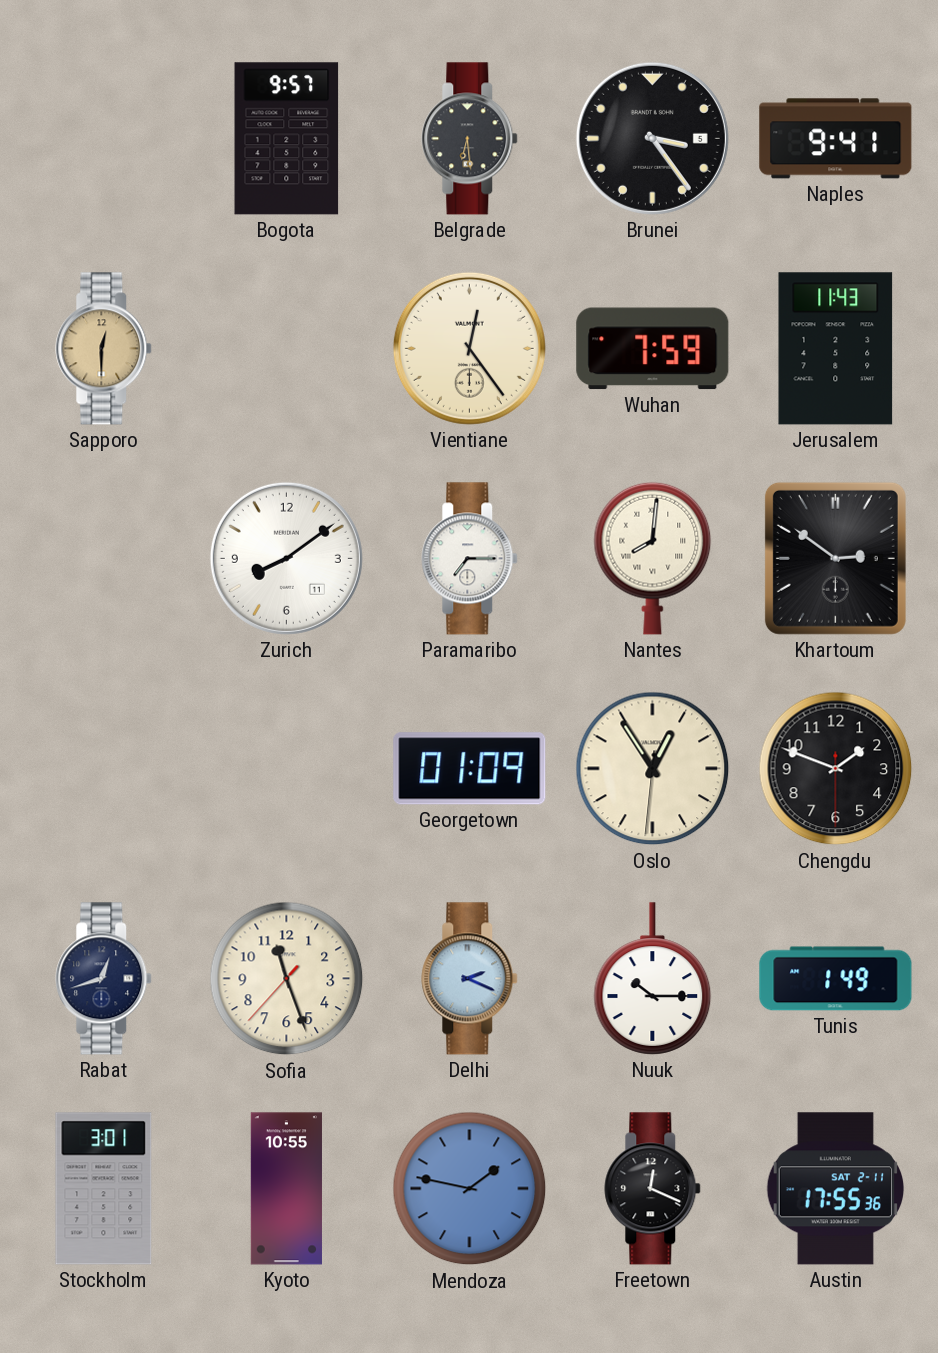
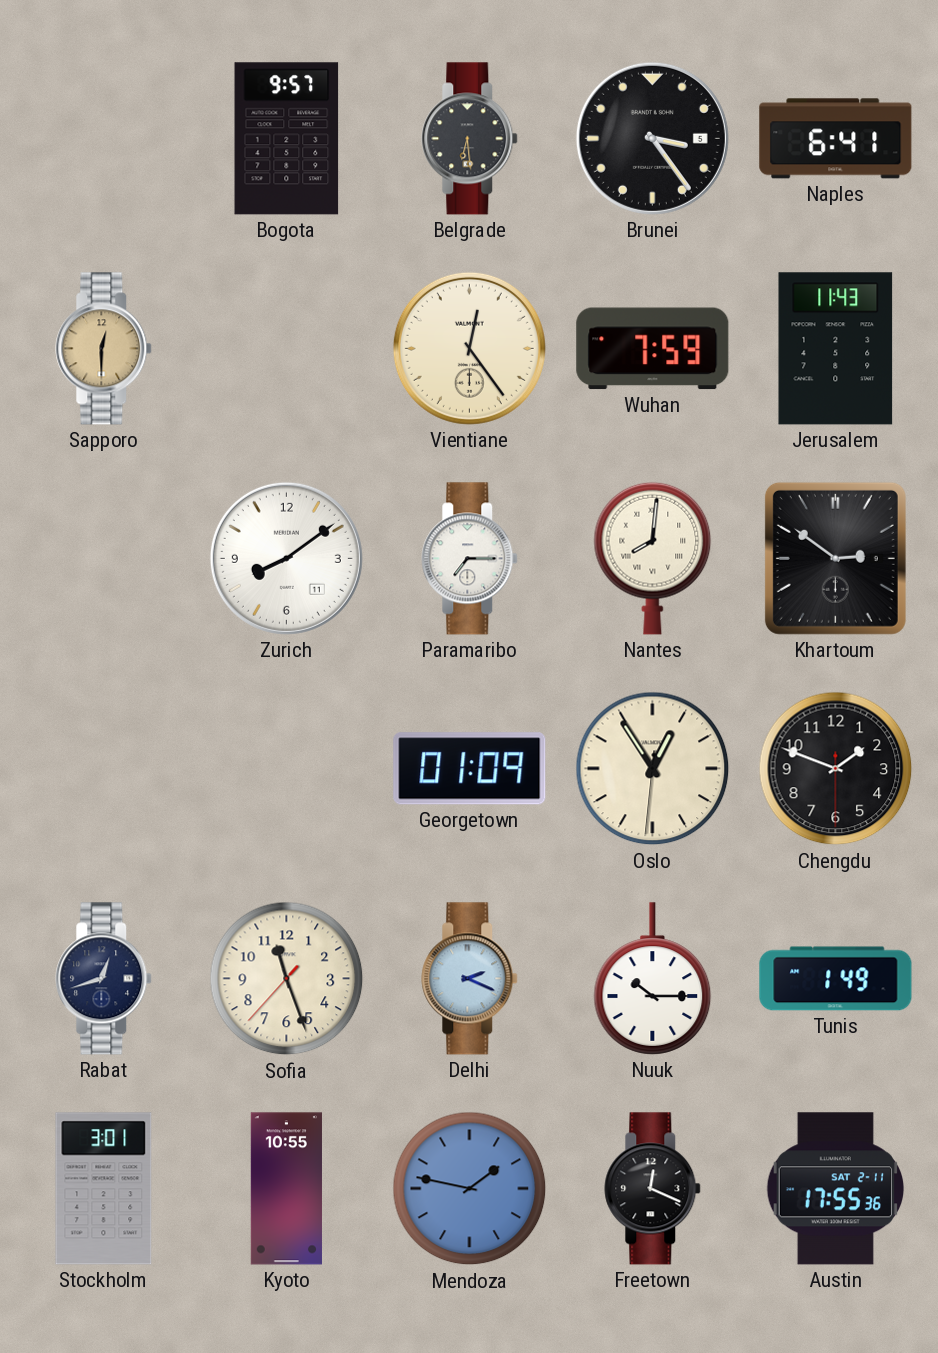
Naples: 9:41 -> 6:41 (836, 139)
